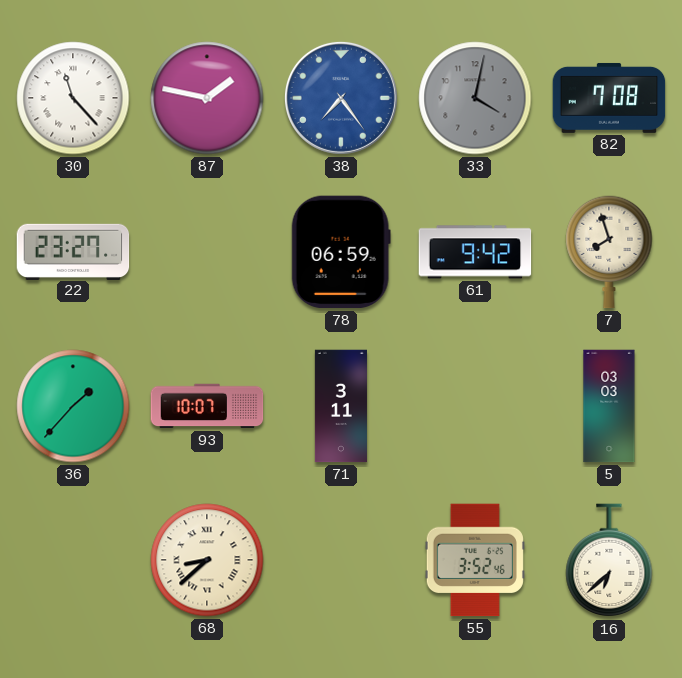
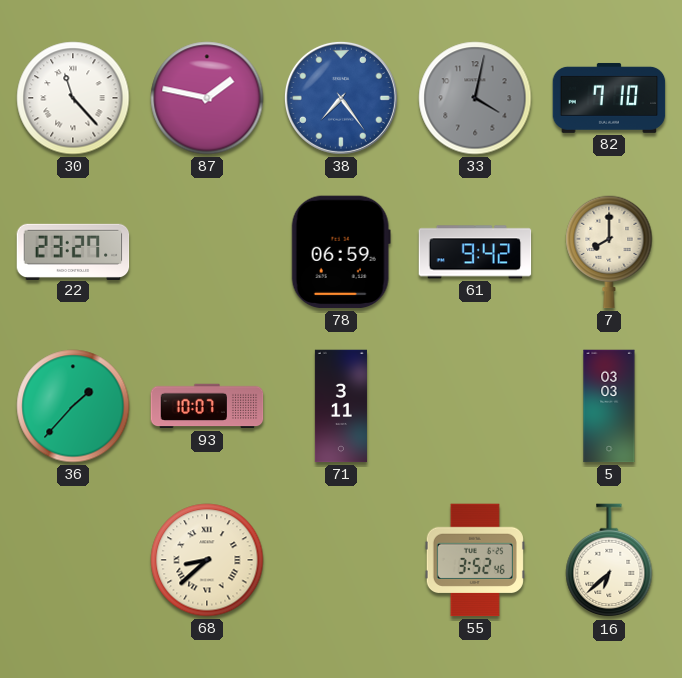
82: 7:08 -> 7:10 (609, 98)
7: 7:57 -> 8:00 (609, 252)
